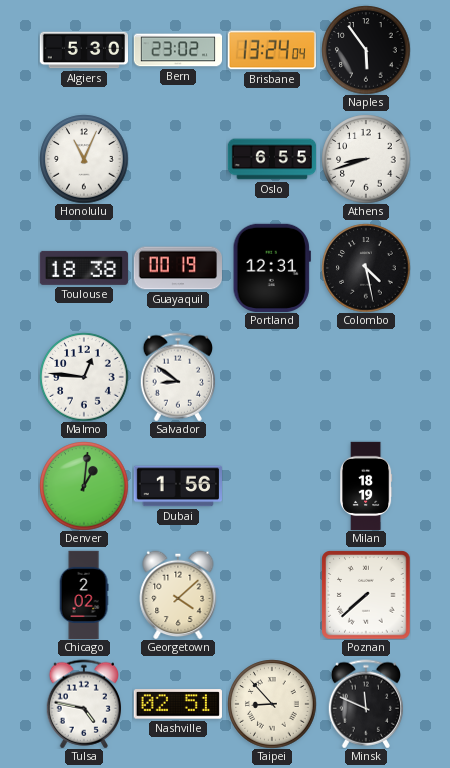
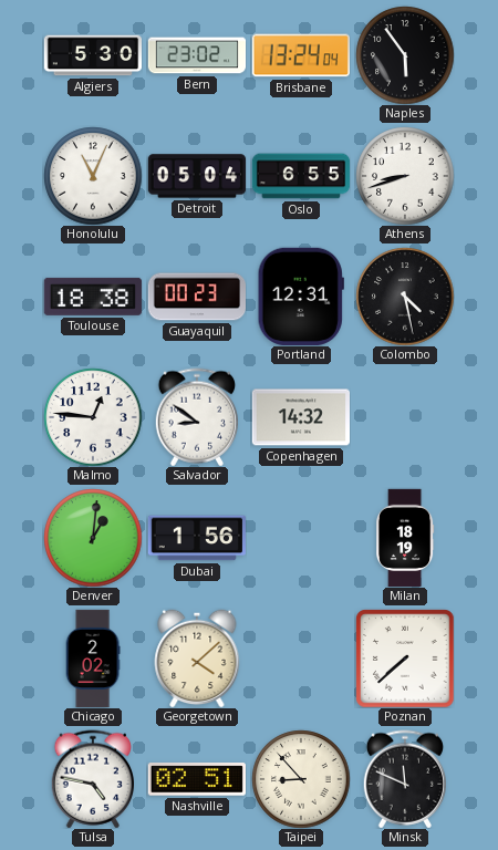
Detroit: none -> 05:04 (196, 176)
Guayaquil: 00:19 -> 00:23 (196, 297)
Copenhagen: none -> 14:32 (300, 417)
